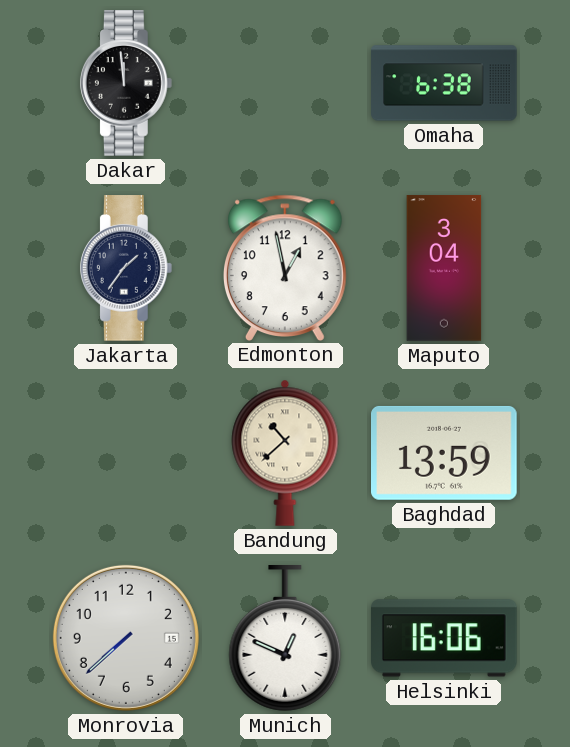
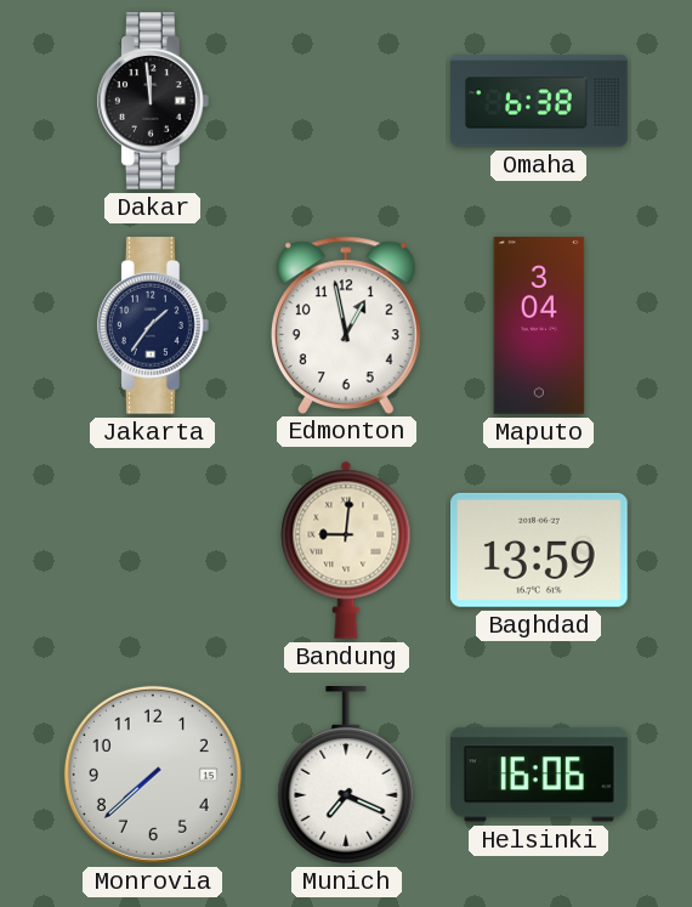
Bandung: 10:38 -> 9:01 (346, 550)
Munich: 12:49 -> 7:19 (346, 776)
